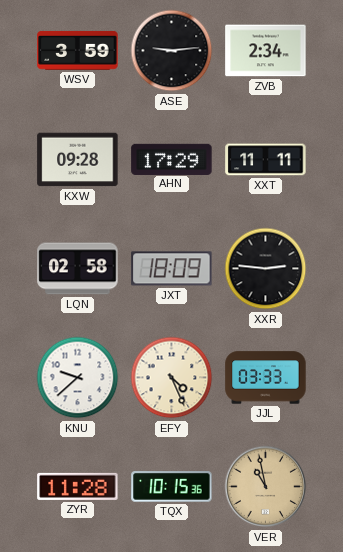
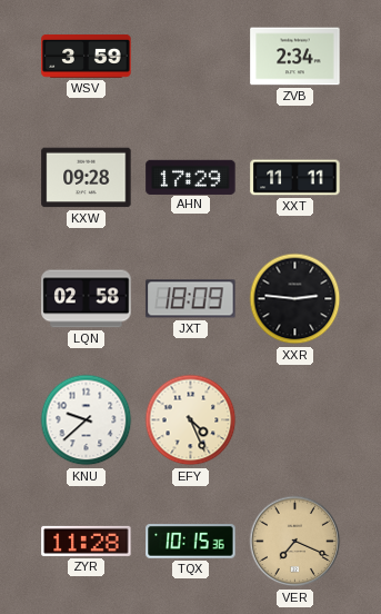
ASE: 9:14 -> none (172, 51)
JJL: 03:33 -> none (266, 378)
VER: 10:58 -> 7:19 (295, 542)
